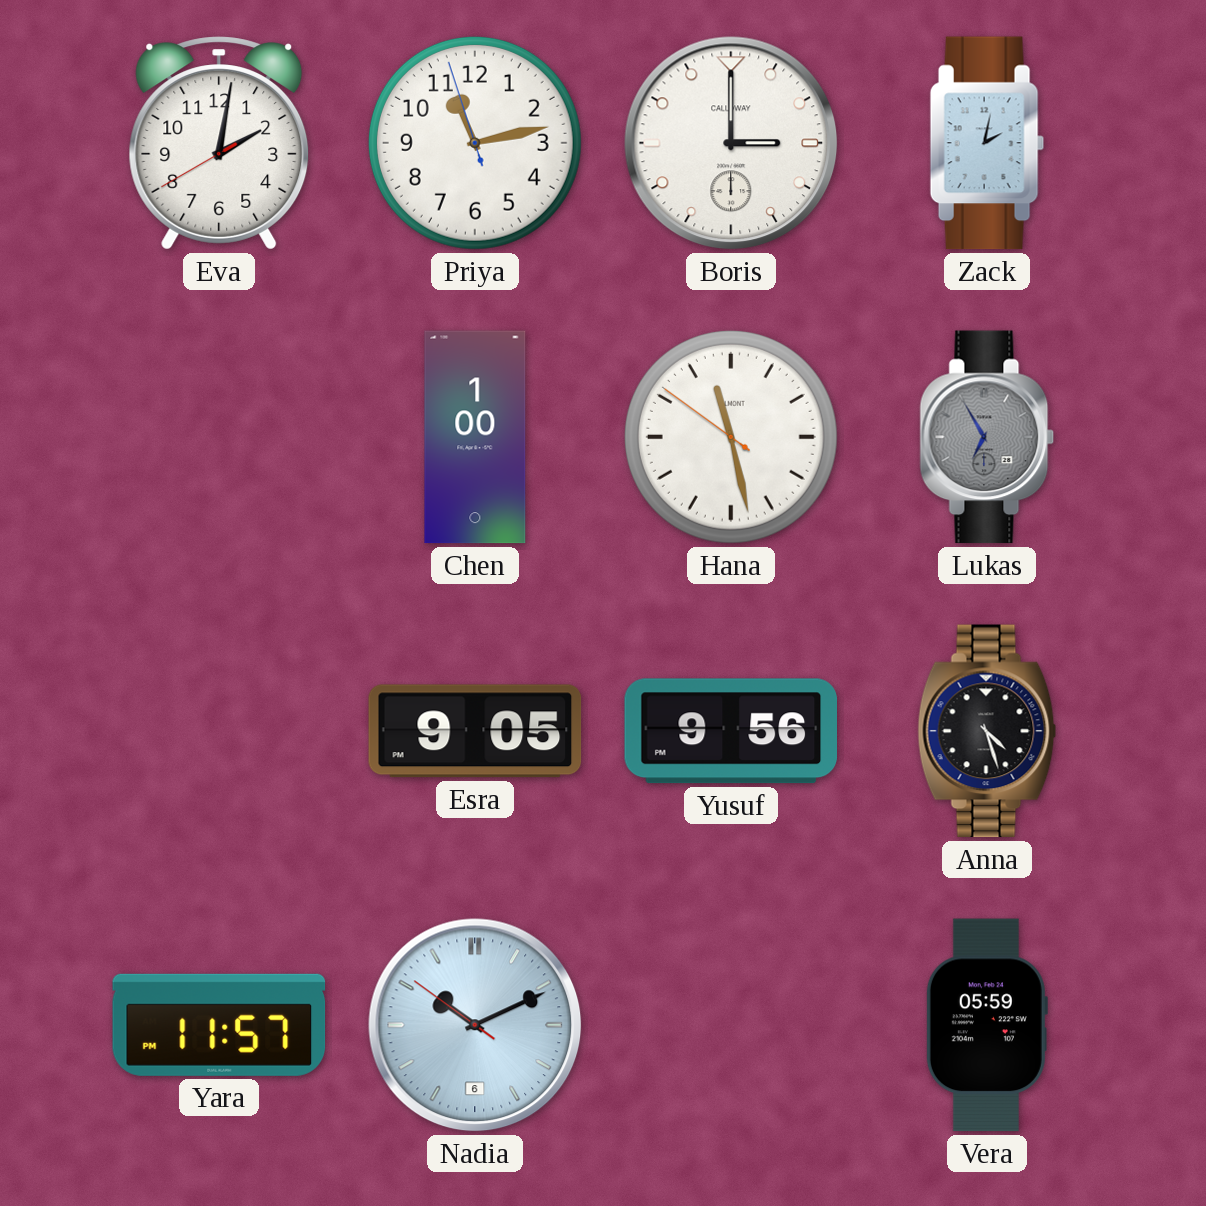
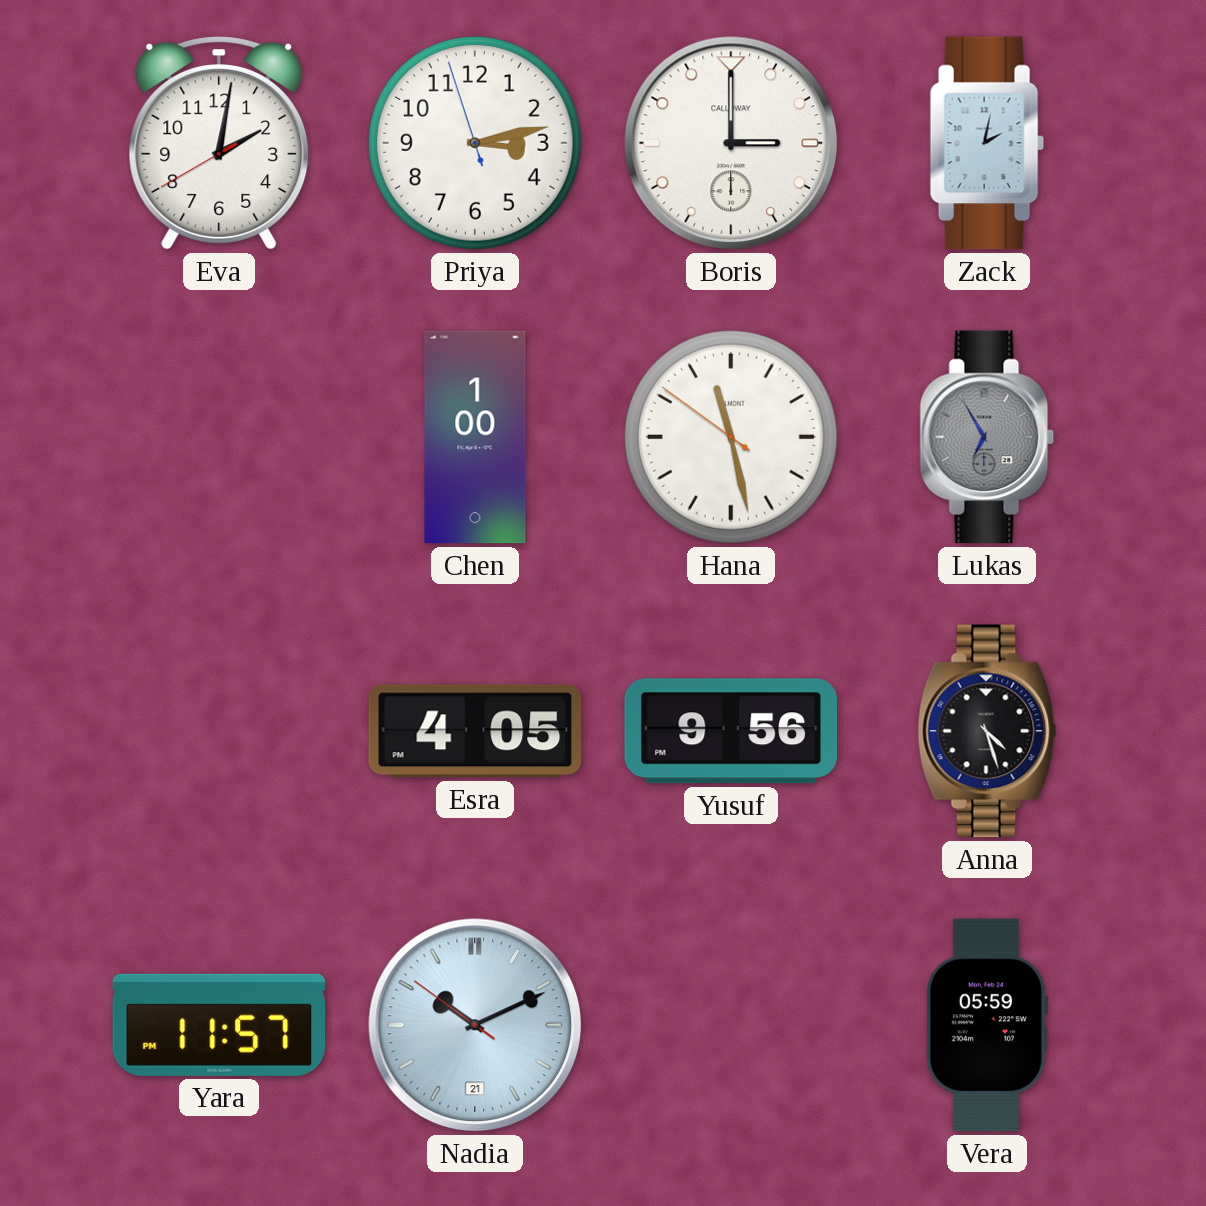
Priya: 11:12 -> 3:12 (475, 143)
Esra: 9:05 -> 4:05 (475, 731)
Nadia date: 6 -> 21 (475, 1025)
